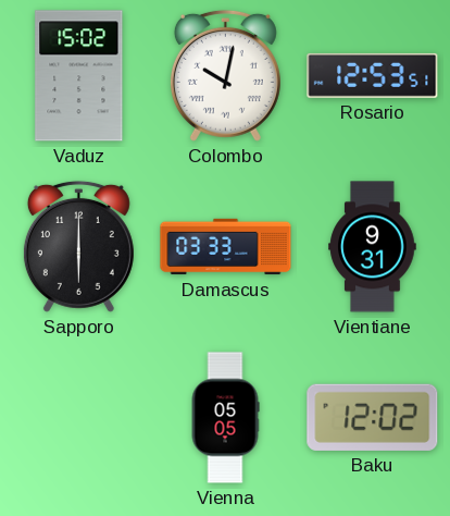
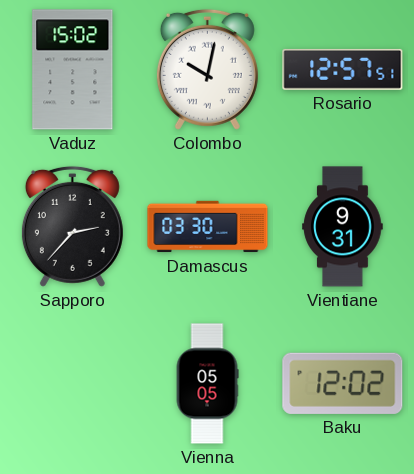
Rosario: 12:53 -> 12:57 (343, 69)
Sapporo: 6:00 -> 2:37 (72, 226)
Damascus: 03:33 -> 03:30 (208, 227)
